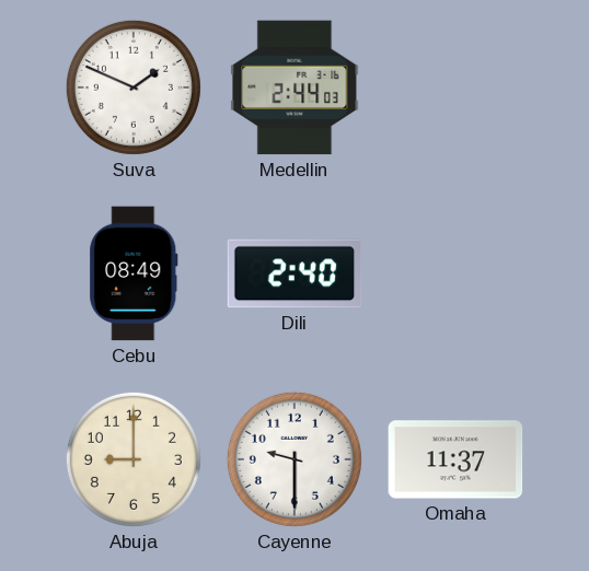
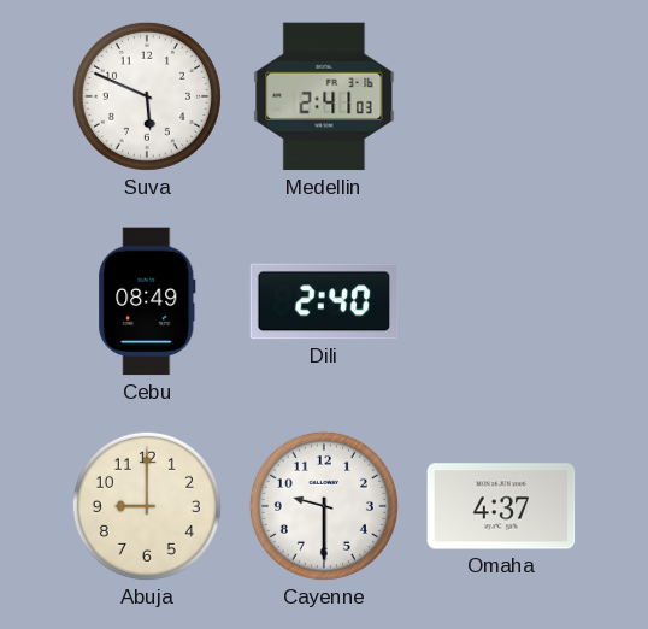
Suva: 1:49 -> 5:49 (147, 96)
Medellin: 2:44 -> 2:41 (324, 96)
Omaha: 11:37 -> 4:37 (501, 506)
